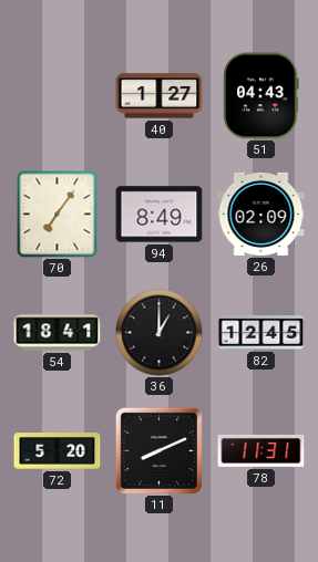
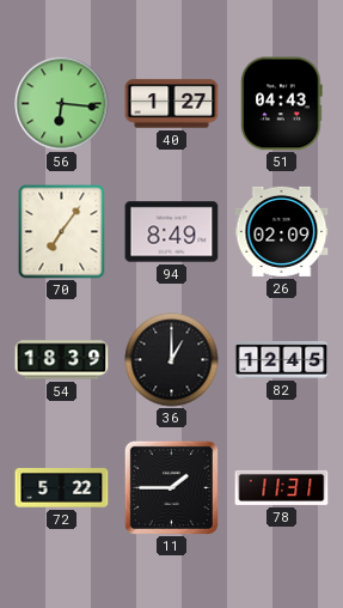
56: none -> 6:16 (62, 104)
54: 18:41 -> 18:39 (62, 360)
72: 5:20 -> 5:22 (62, 488)
11: 8:11 -> 1:45 (171, 487)
